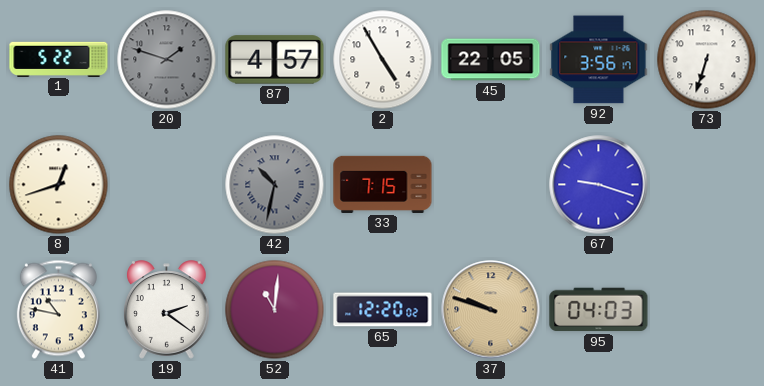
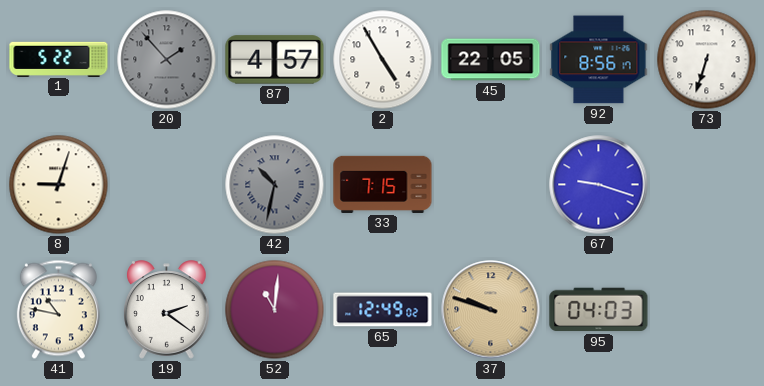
20: 1:48 -> 1:53 (167, 60)
92: 3:56 -> 8:56 (599, 60)
8: 12:42 -> 9:03 (59, 185)
65: 12:20 -> 12:49 (383, 310)
